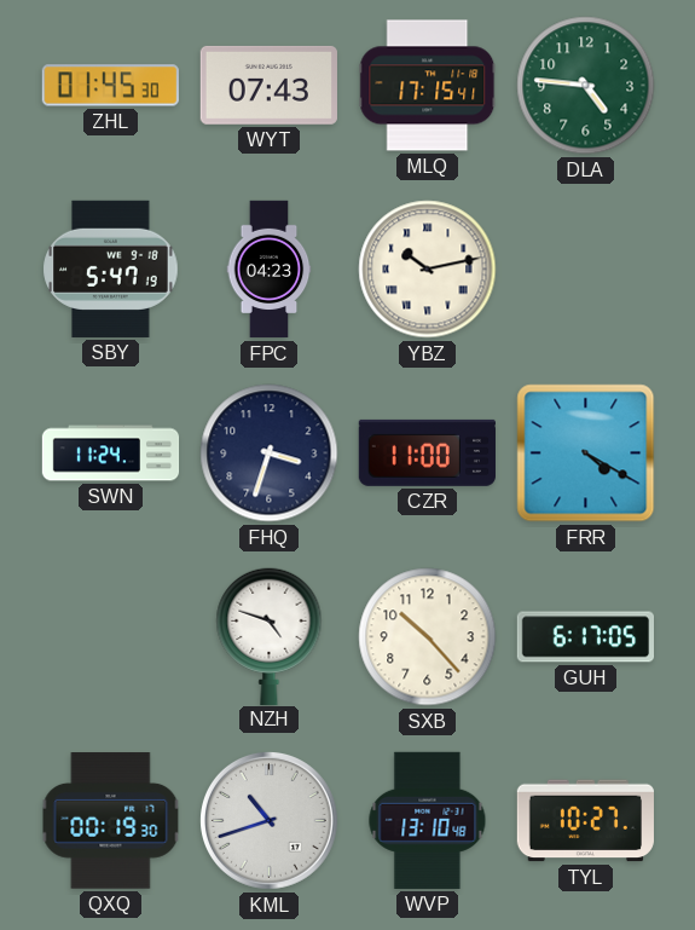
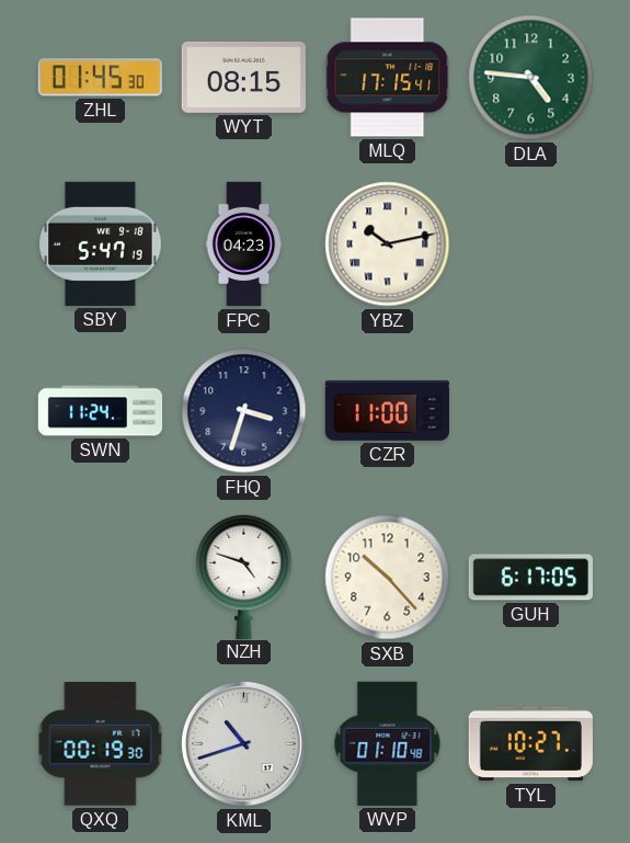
WYT: 07:43 -> 08:15 (243, 77)
FRR: 4:20 -> none (586, 454)
WVP: 13:10 -> 01:10 (388, 743)
